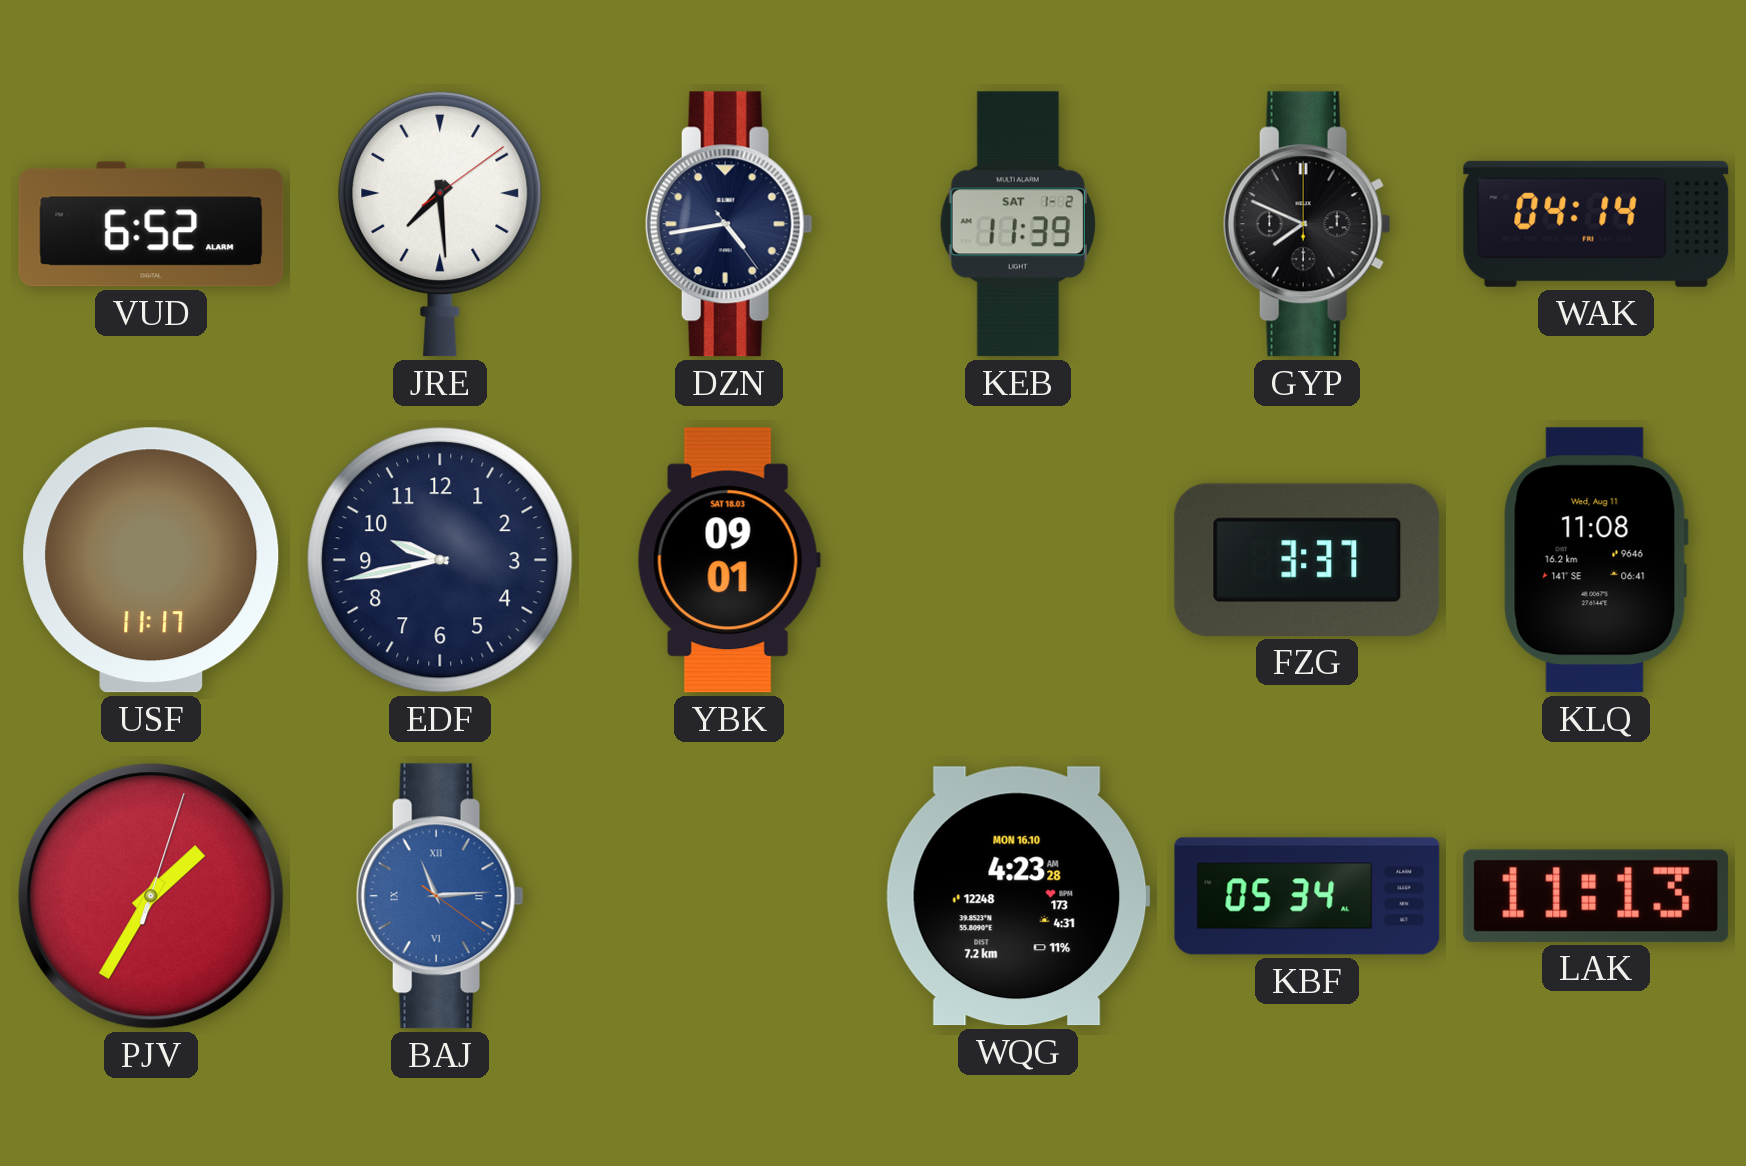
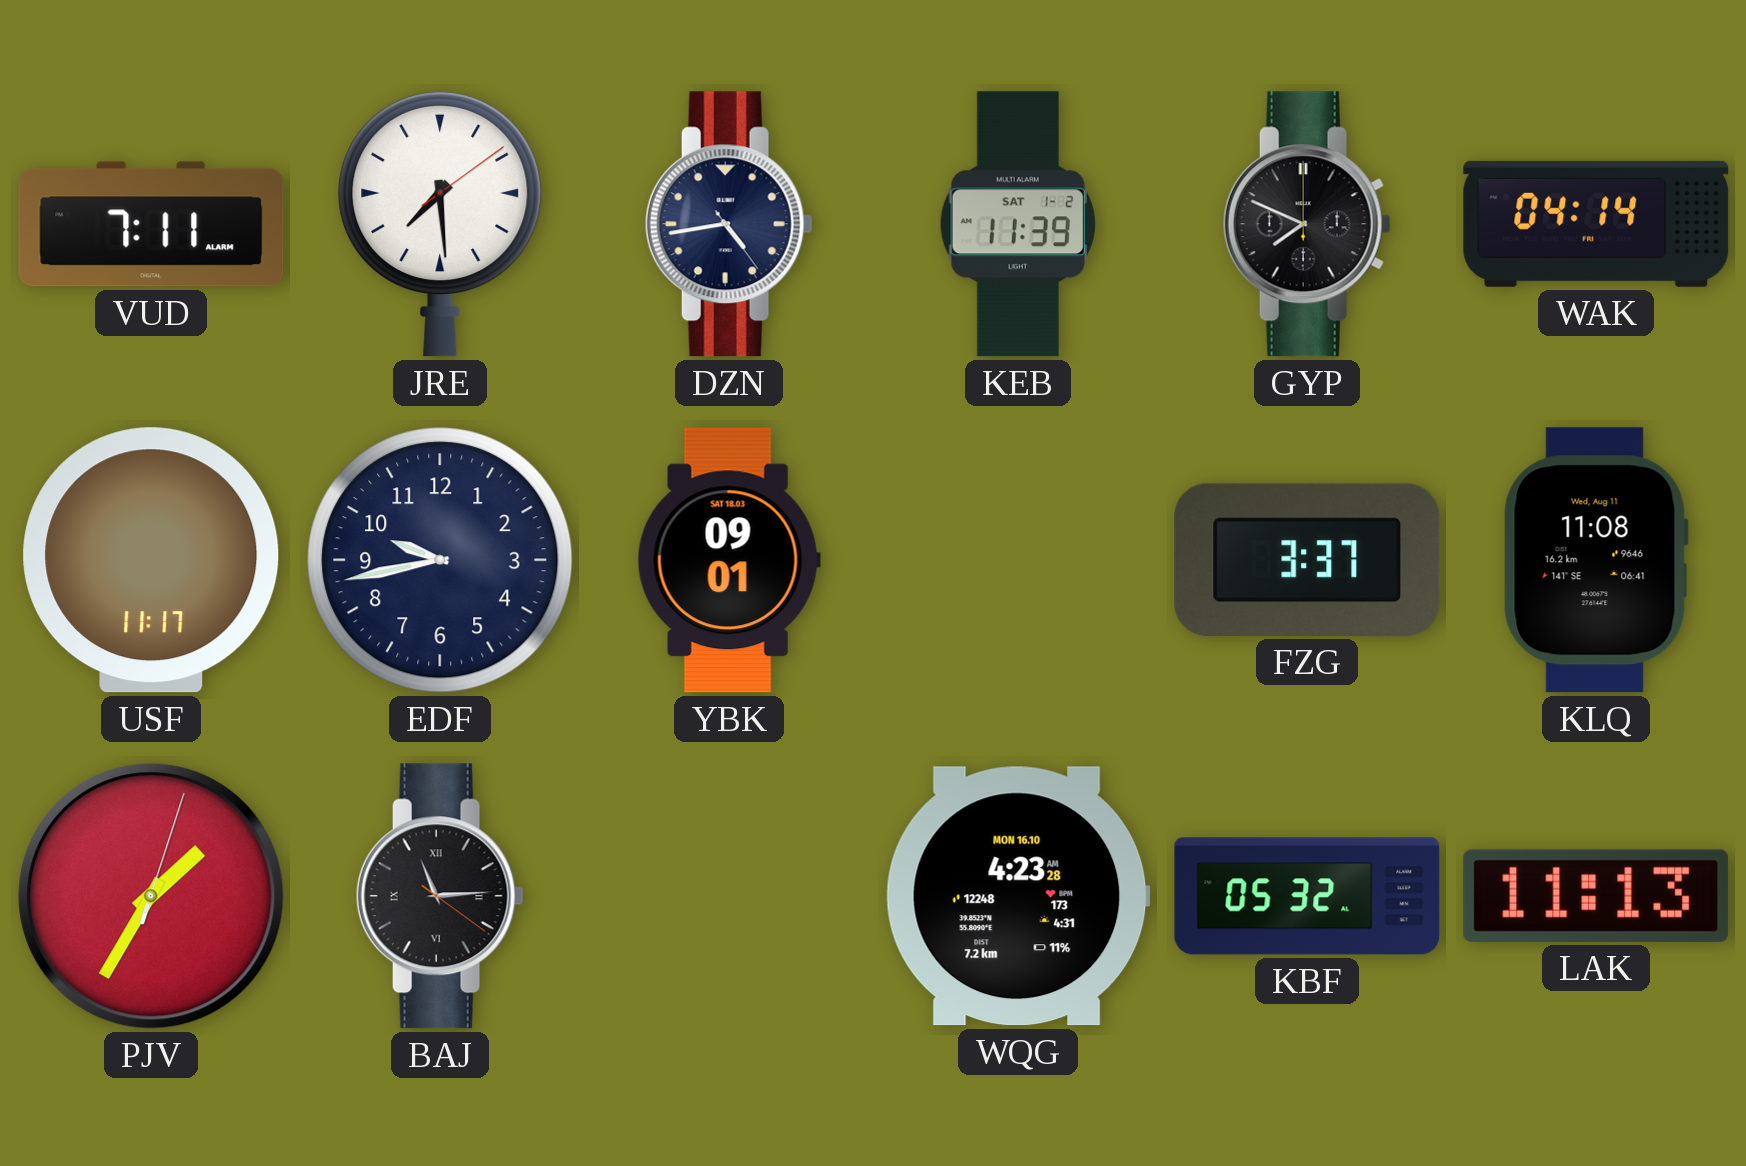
VUD: 6:52 -> 7:11 (151, 224)
BAJ dial: blue -> black (440, 896)
KBF: 05:34 -> 05:32 (1307, 896)
